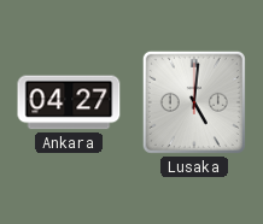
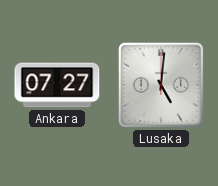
Ankara: 04:27 -> 07:27 (57, 85)
